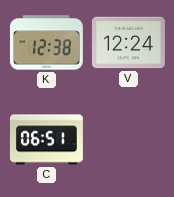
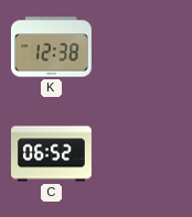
V: 12:24 -> none (128, 43)
C: 06:51 -> 06:52 (52, 154)
